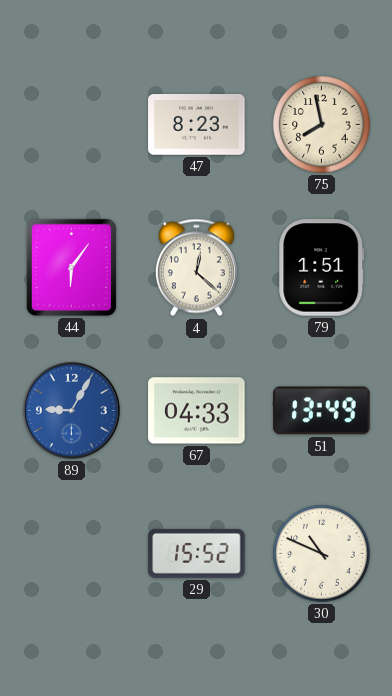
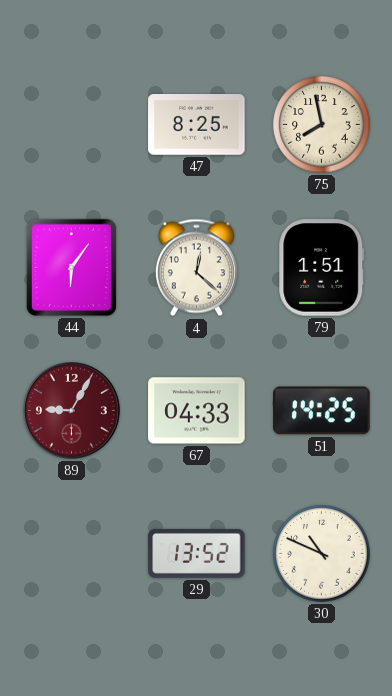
47: 8:23 -> 8:25 (197, 125)
89 dial: blue -> burgundy (72, 411)
51: 13:49 -> 14:25 (322, 411)
29: 15:52 -> 13:52 (197, 553)
